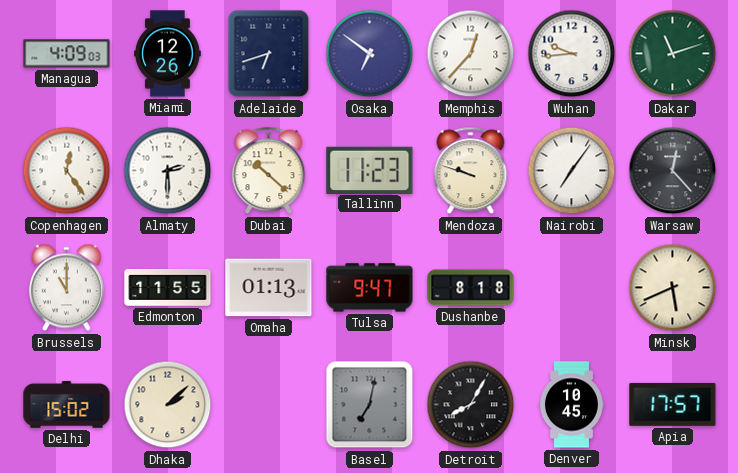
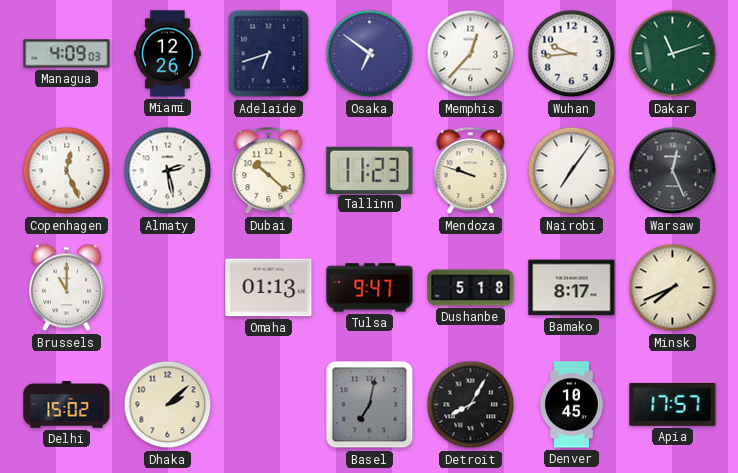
Copenhagen: 12:24 -> 12:26 (67, 171)
Almaty: 2:30 -> 2:28 (168, 171)
Warsaw: 12:23 -> 12:26 (673, 171)
Edmonton: 11:55 -> none (168, 287)
Dushanbe: 8:18 -> 5:18 (471, 288)
Bamako: none -> 8:17 (572, 288)
Minsk: 5:41 -> 7:41 (673, 288)
